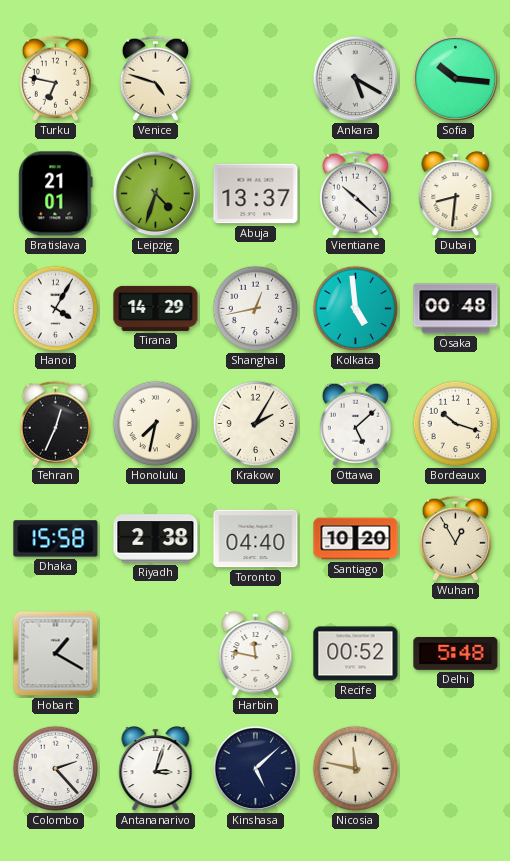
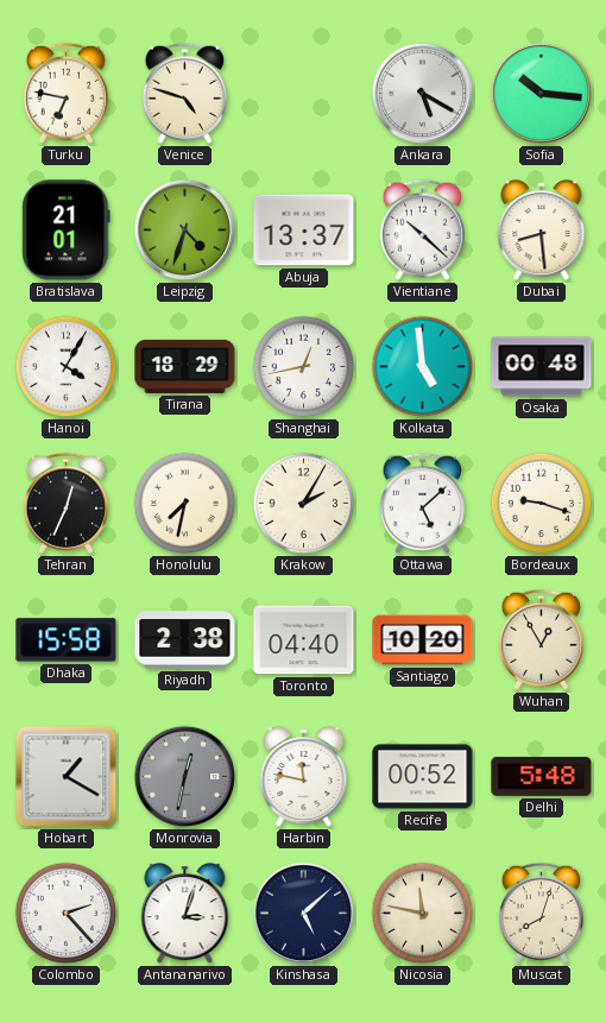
Dubai: 8:31 -> 8:29 (542, 232)
Tirana: 14:29 -> 18:29 (185, 366)
Bordeaux: 10:18 -> 9:18 (542, 504)
Monrovia: none -> 12:32 (185, 777)
Muscat: none -> 8:03 (541, 913)
